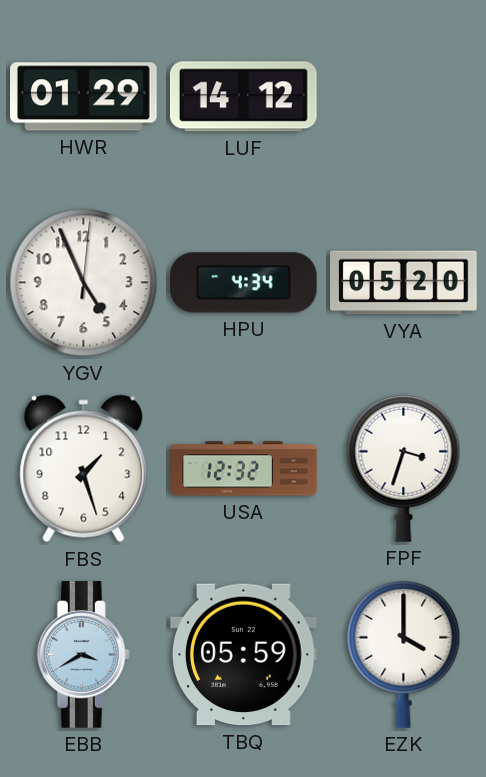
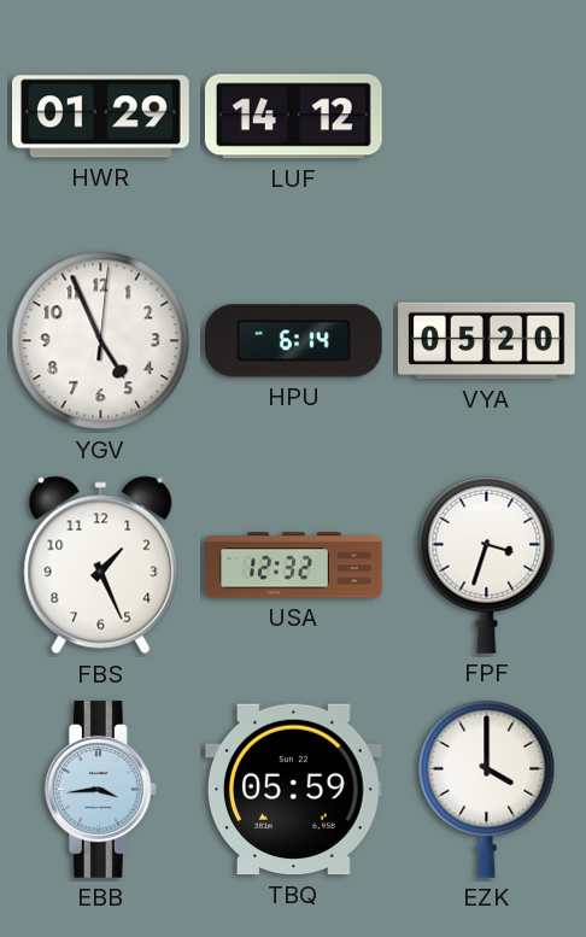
HPU: 4:34 -> 6:14 (294, 341)
FBS: 1:27 -> 1:26 (101, 566)
EBB: 3:40 -> 3:44 (100, 790)
